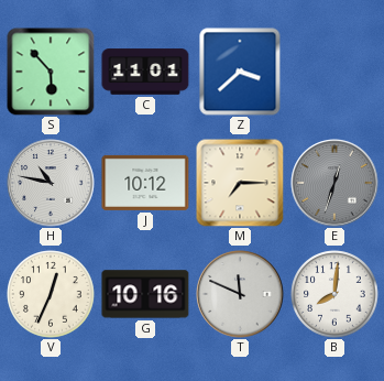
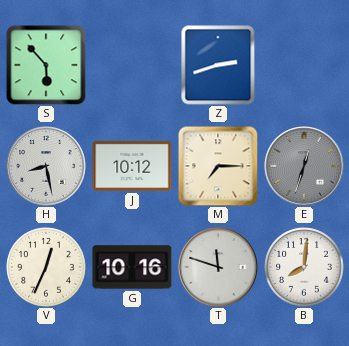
C: 11:01 -> none (145, 72)
Z: 3:38 -> 2:42 (218, 65)
H: 10:47 -> 8:28 (46, 166)
T: 11:49 -> 11:48 (218, 267)
